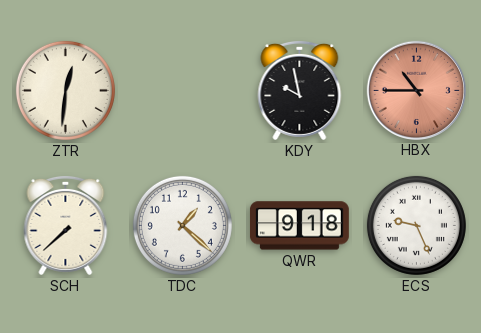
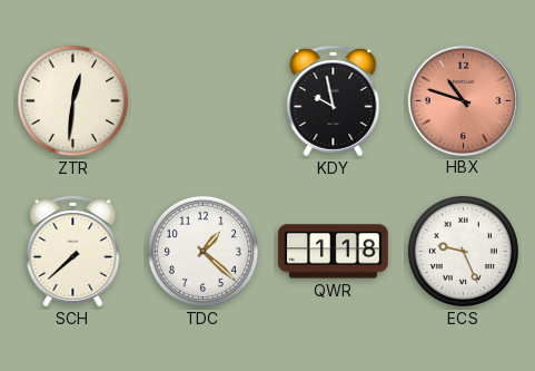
HBX: 10:45 -> 10:48 (463, 100)
QWR: 9:18 -> 1:18 (333, 252)
